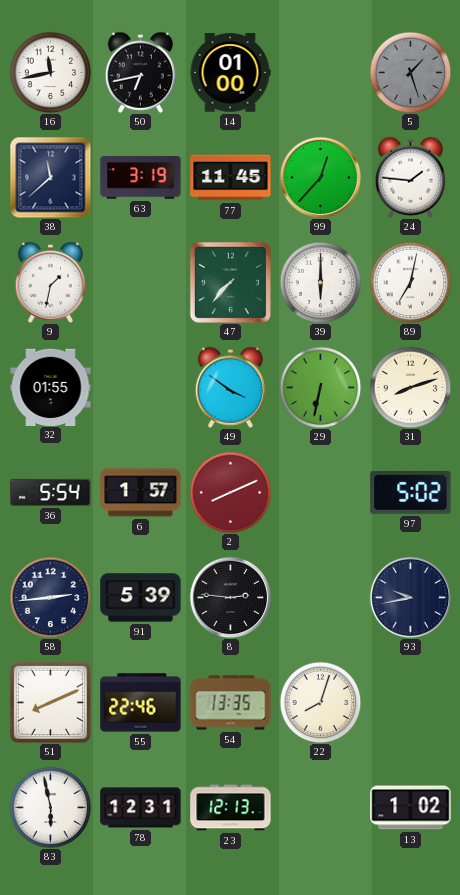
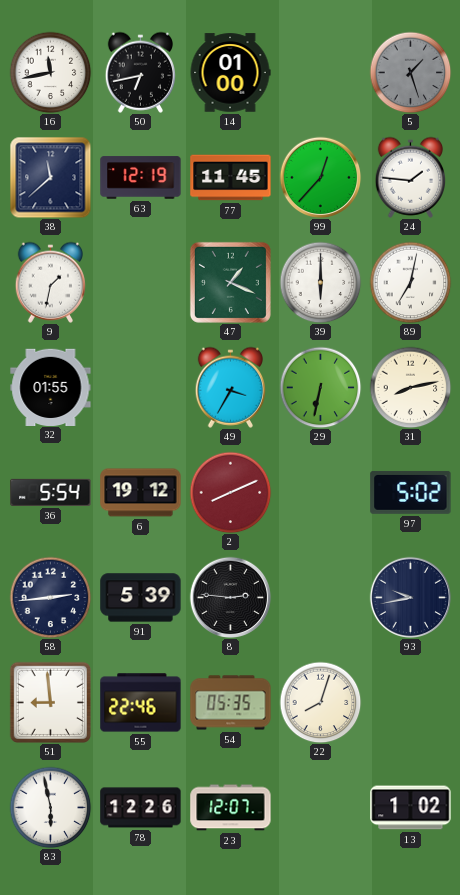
63: 3:19 -> 12:19 (141, 178)
47: 7:37 -> 1:19 (230, 282)
49: 3:51 -> 3:35 (230, 387)
31: 8:12 -> 8:13 (410, 387)
6: 1:57 -> 19:12 (141, 493)
51: 8:11 -> 8:59 (50, 702)
54: 13:35 -> 05:35 (231, 703)
78: 12:31 -> 12:26 (141, 808)
23: 12:13 -> 12:07 (231, 808)
